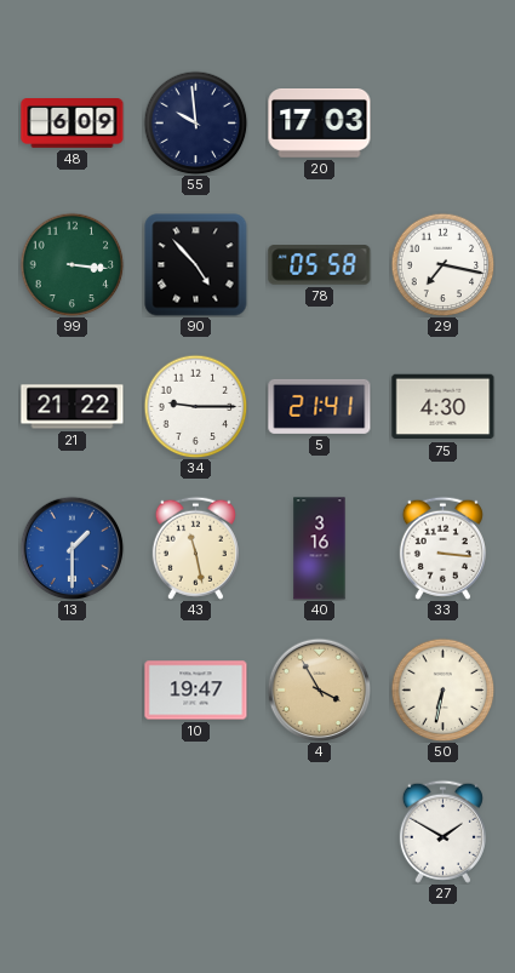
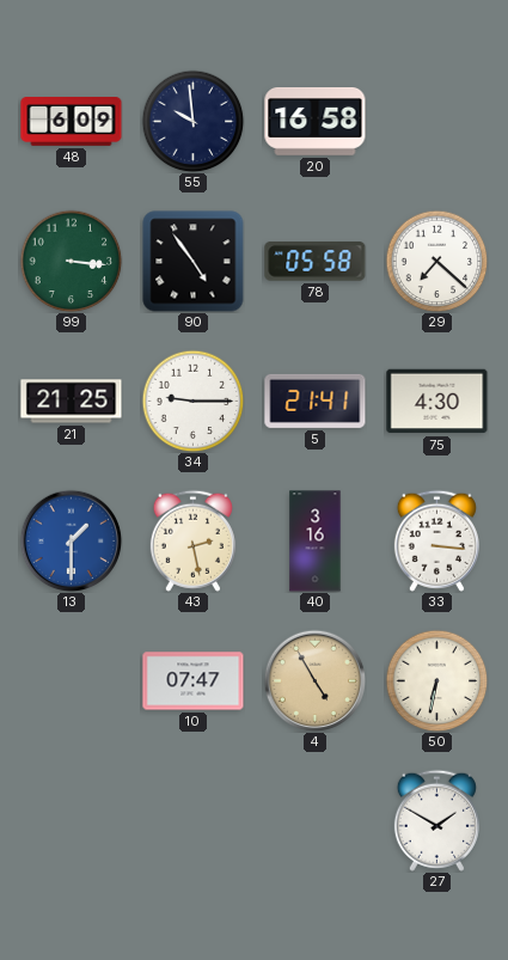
20: 17:03 -> 16:58 (316, 122)
90: 4:53 -> 4:54 (194, 262)
29: 7:17 -> 7:22 (436, 261)
21: 21:22 -> 21:25 (72, 402)
43: 11:28 -> 2:28 (192, 540)
10: 19:47 -> 07:47 (194, 681)
4: 3:55 -> 4:55 (314, 680)
